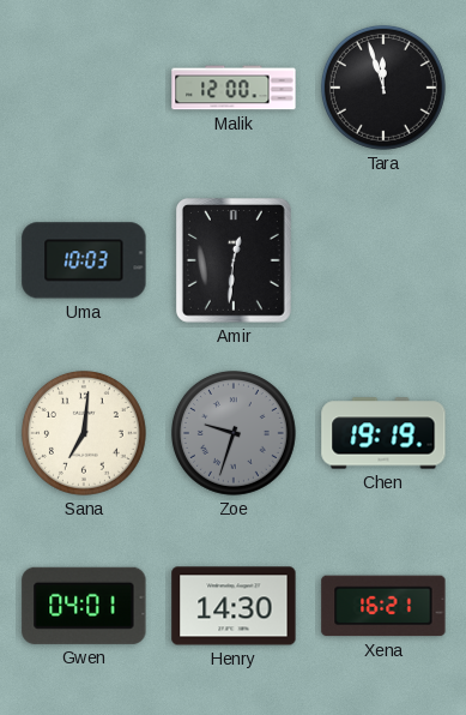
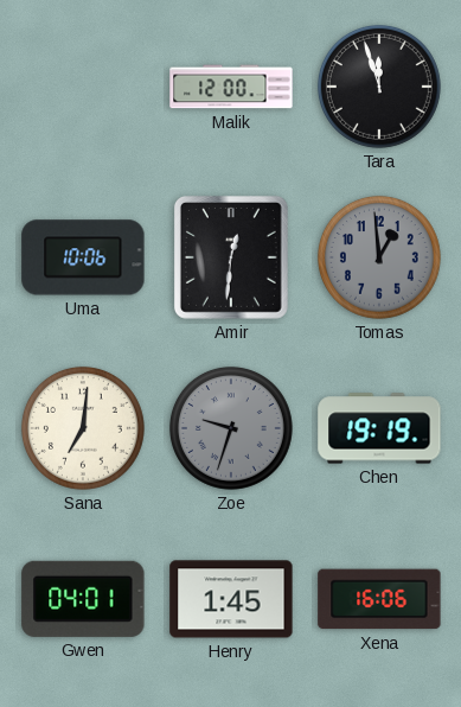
Uma: 10:03 -> 10:06 (83, 257)
Tomas: none -> 12:59 (379, 257)
Henry: 14:30 -> 1:45 (231, 599)
Xena: 16:21 -> 16:06 (379, 599)
